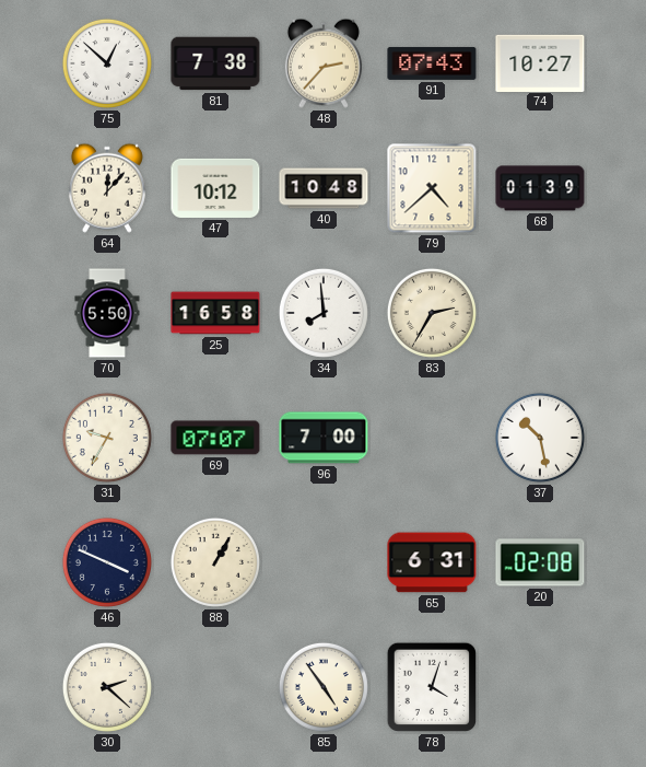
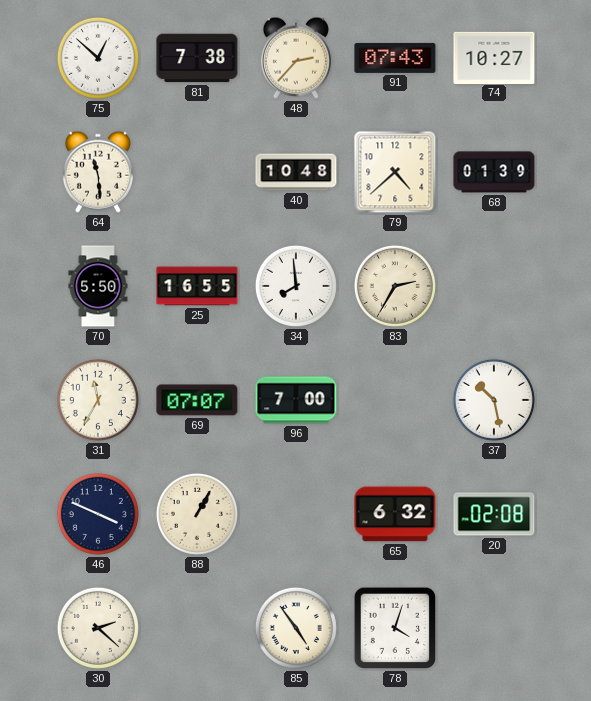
64: 12:07 -> 11:29 (98, 172)
47: 10:12 -> none (215, 188)
25: 16:58 -> 16:55 (197, 286)
31: 9:35 -> 11:35 (98, 400)
65: 6:31 -> 6:32 (395, 514)
